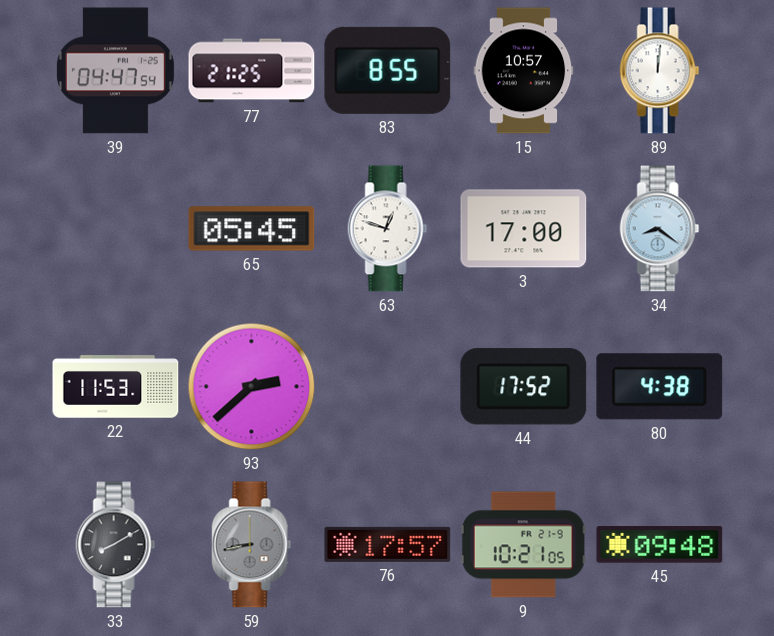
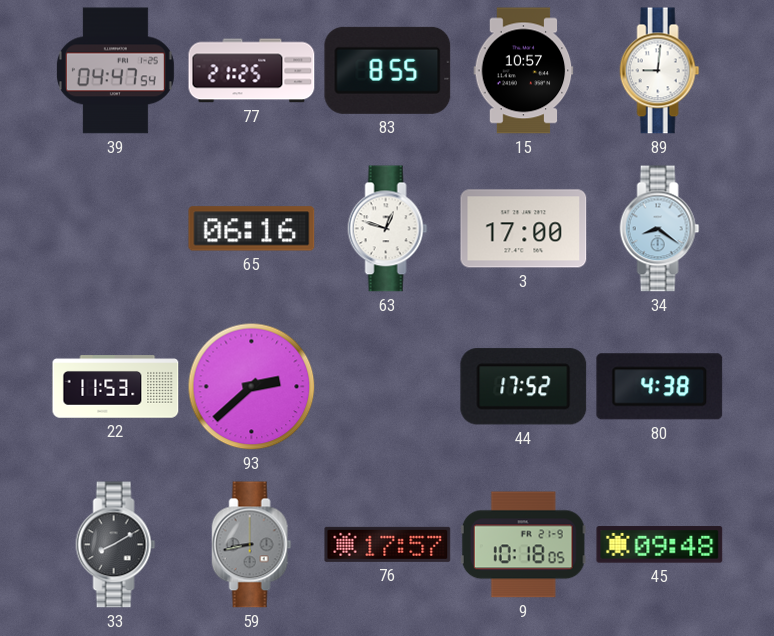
89: 12:01 -> 9:01 (660, 71)
65: 05:45 -> 06:16 (252, 229)
9: 10:21 -> 10:18 (523, 545)
